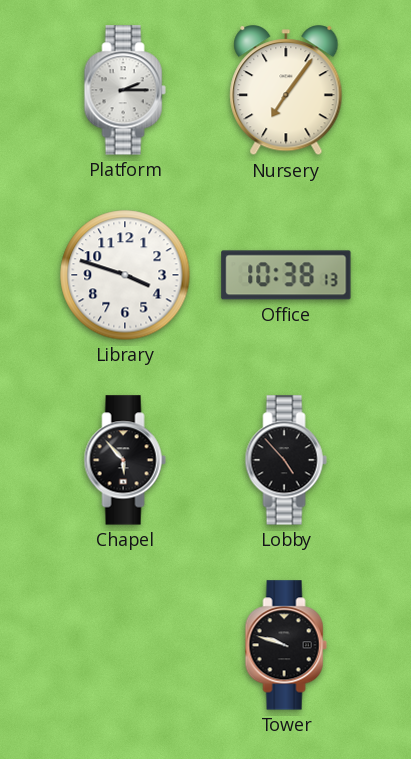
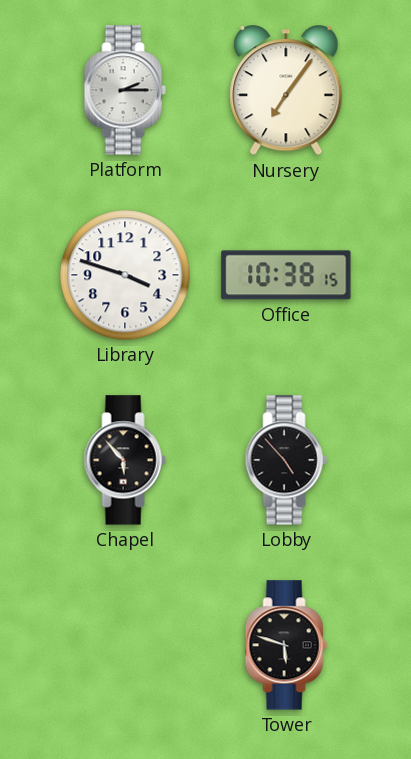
Office: 10:38:13 -> 10:38:15 (286, 275)
Tower: 9:48 -> 5:48 (286, 645)
